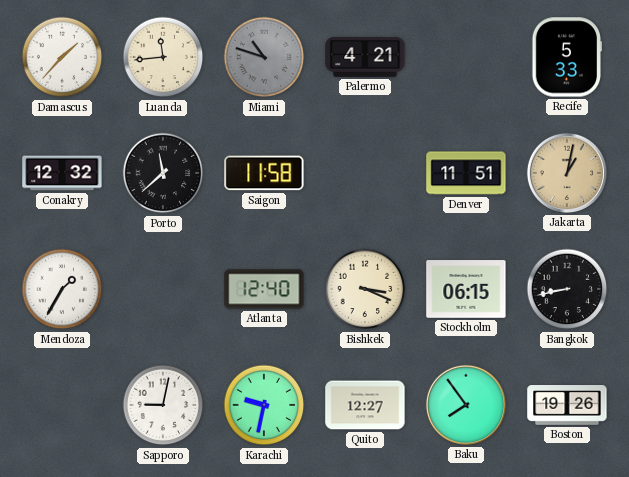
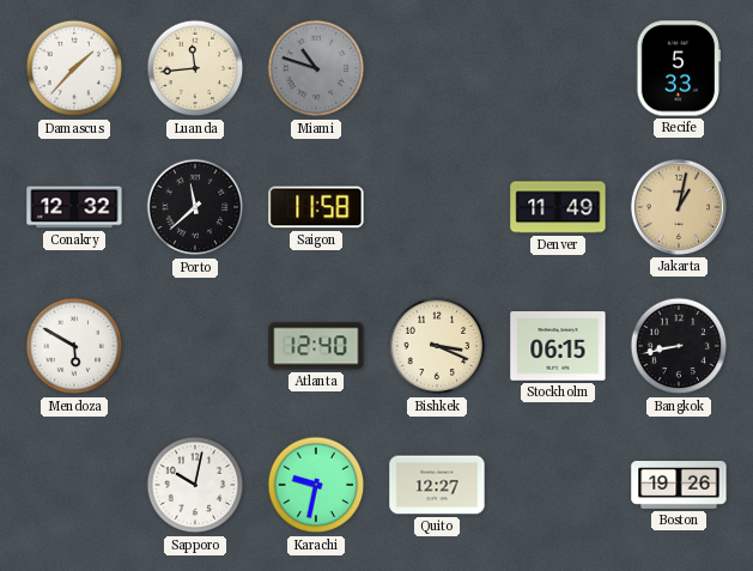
Palermo: 4:21 -> none (365, 57)
Denver: 11:51 -> 11:49 (558, 207)
Mendoza: 1:35 -> 5:50 (74, 346)
Sapporo: 9:02 -> 10:02 (195, 485)
Baku: 7:54 -> none (466, 405)
